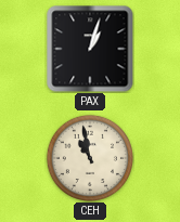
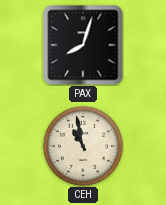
PAX: 1:03 -> 8:03 (83, 45)
